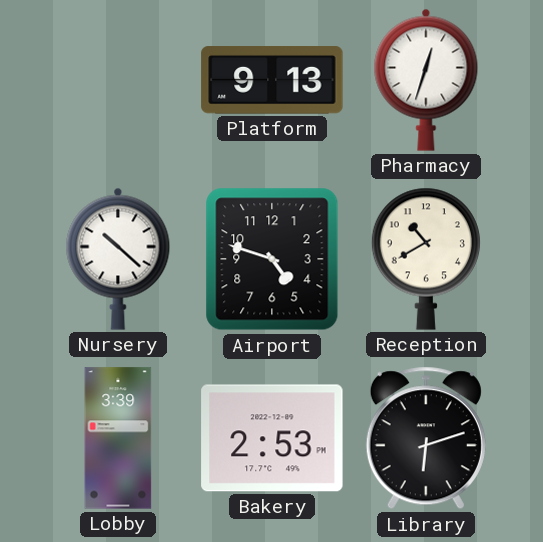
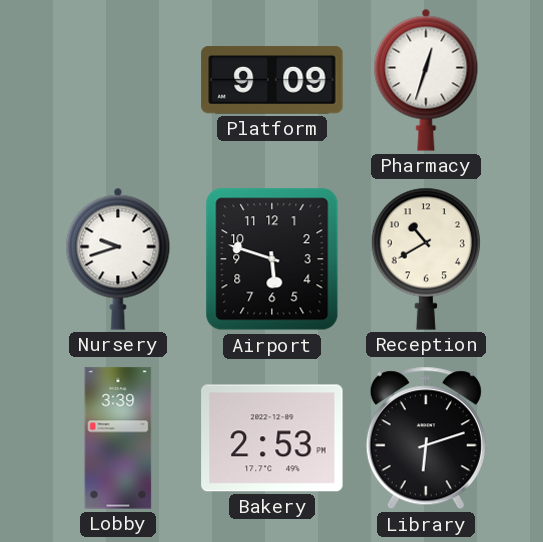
Platform: 9:13 -> 9:09 (272, 80)
Nursery: 10:22 -> 9:42 (118, 259)
Airport: 4:48 -> 5:48 (272, 259)
